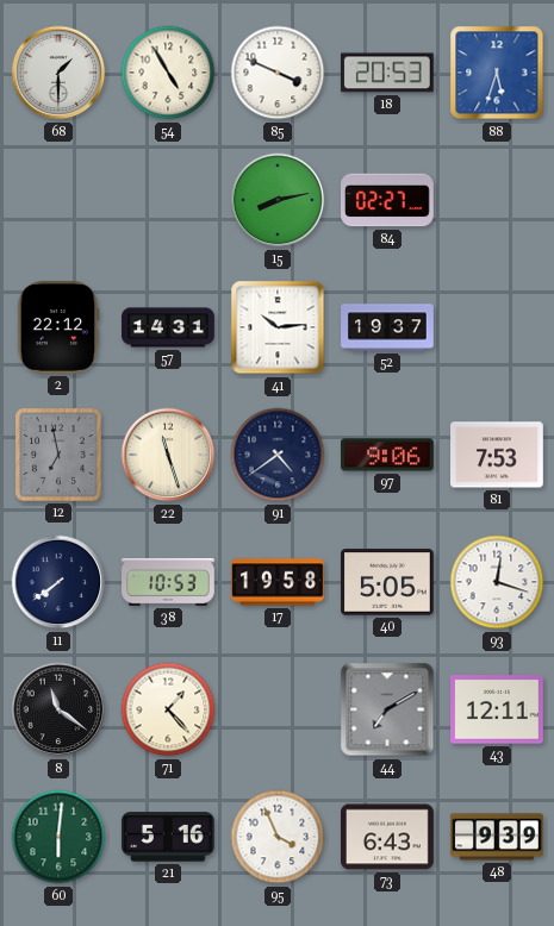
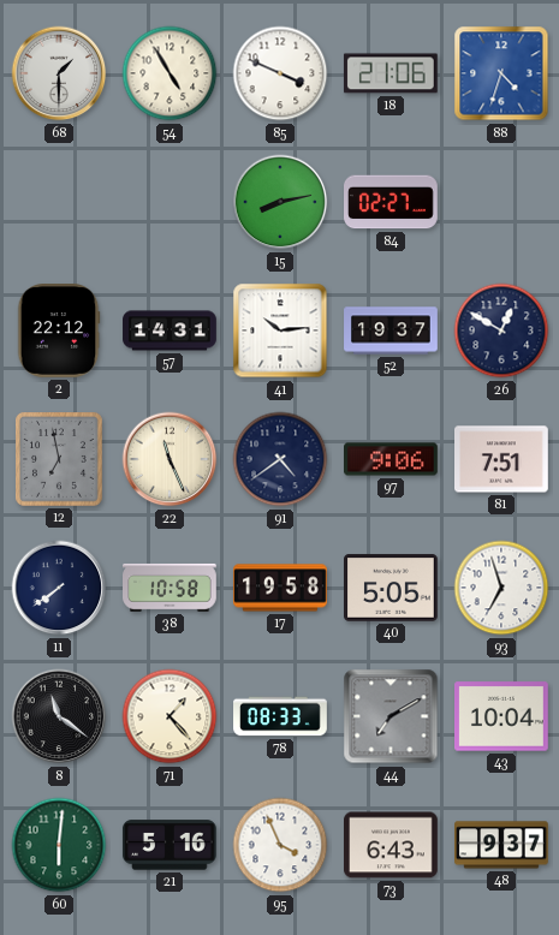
18: 20:53 -> 21:06 (391, 73)
88: 5:33 -> 4:33 (501, 73)
26: none -> 12:50 (501, 330)
22: 11:27 -> 11:26 (170, 459)
81: 7:53 -> 7:51 (502, 459)
38: 10:53 -> 10:58 (171, 588)
93: 12:18 -> 6:57 (501, 588)
78: none -> 08:33 (280, 716)
43: 12:11 -> 10:04 (502, 716)
48: 9:39 -> 9:37 (502, 845)
